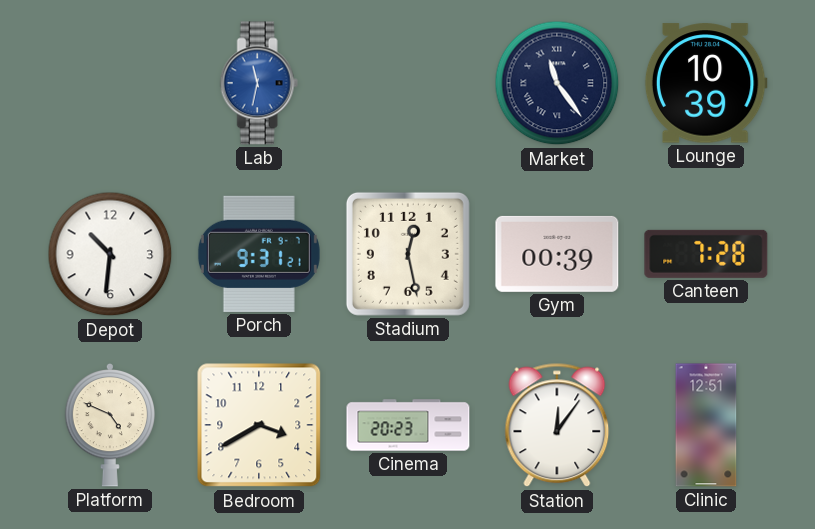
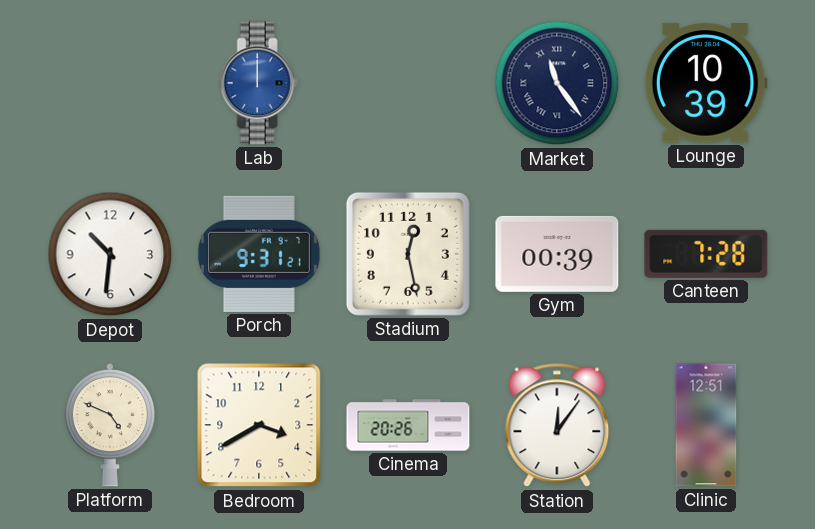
Lab: 11:32 -> 12:00 (259, 83)
Cinema: 20:23 -> 20:26 (408, 425)
